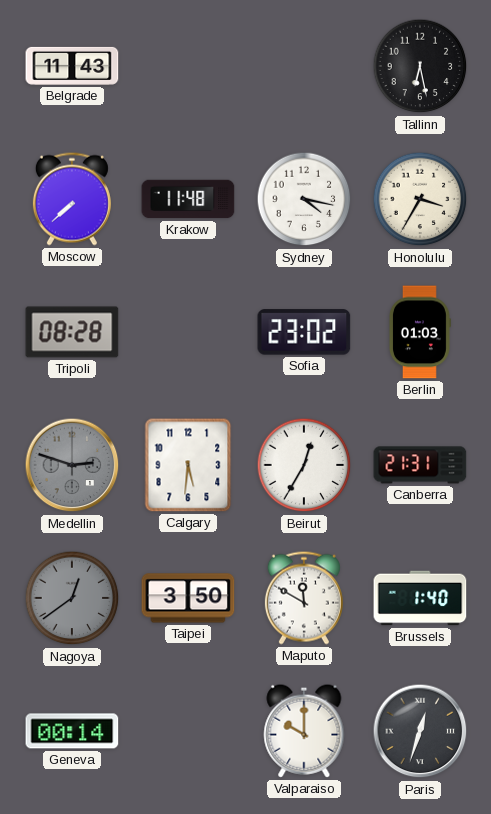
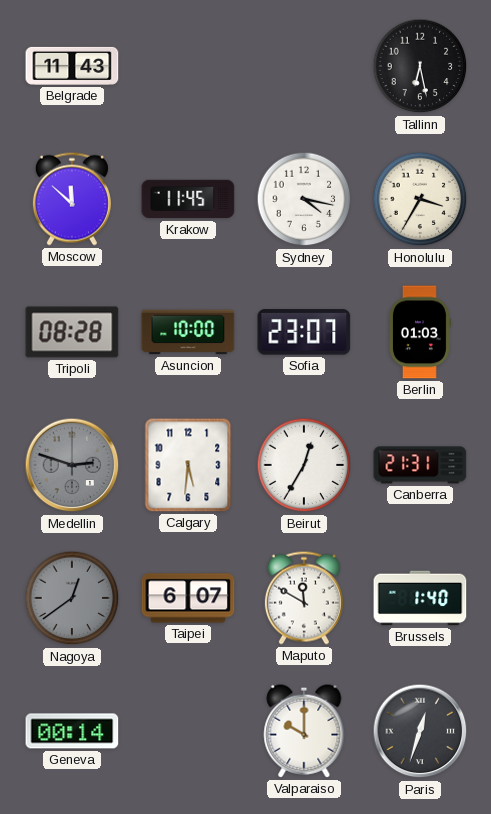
Moscow: 7:38 -> 11:52 (72, 199)
Krakow: 11:48 -> 11:45 (188, 199)
Asuncion: none -> 10:00 (188, 332)
Sofia: 23:02 -> 23:07 (304, 332)
Taipei: 3:50 -> 6:07 (188, 598)
